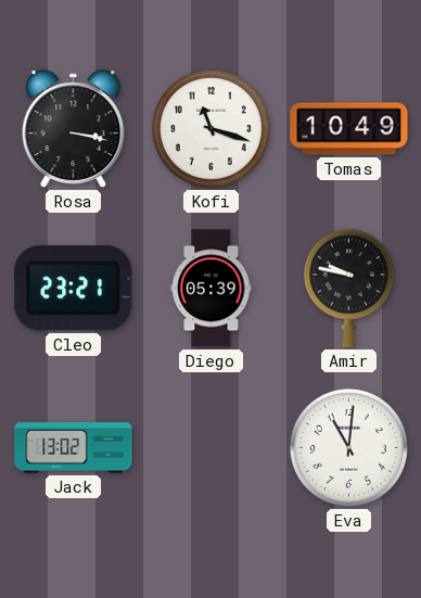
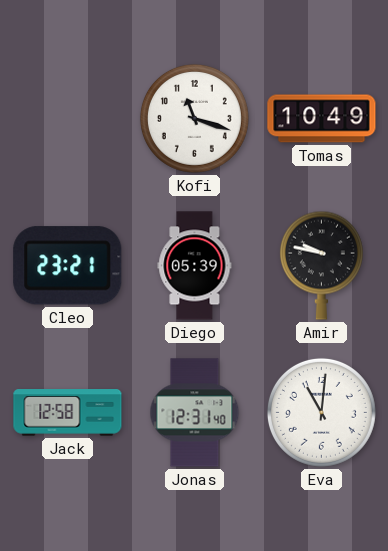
Rosa: 3:17 -> none (74, 129)
Jack: 13:02 -> 12:58 (68, 413)
Jonas: none -> 12:31 (195, 413)
